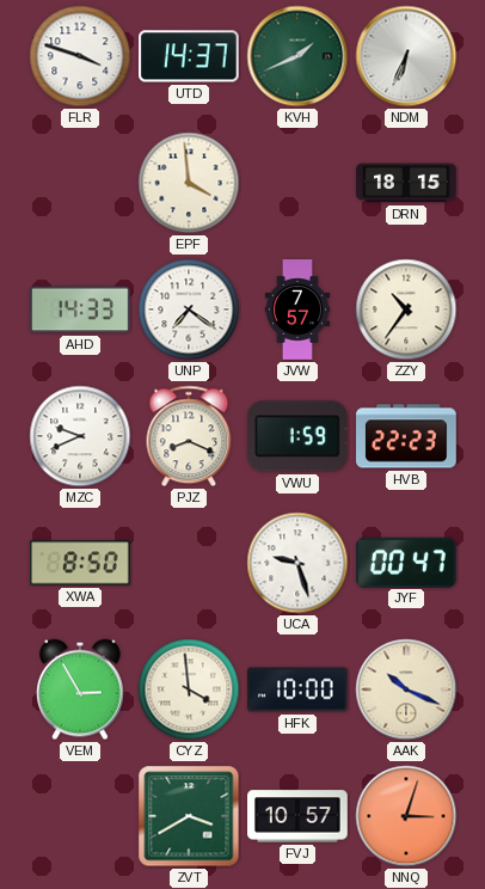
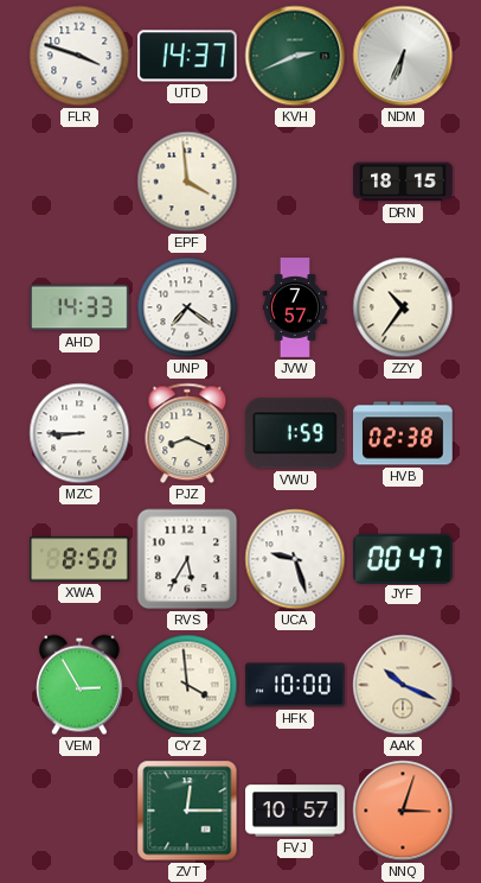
KVH: 1:41 -> 2:41 (295, 56)
MZC: 9:41 -> 8:45 (79, 433)
HVB: 22:23 -> 02:38 (404, 433)
RVS: none -> 5:35 (187, 559)
ZVT: 3:40 -> 12:15 (187, 811)
